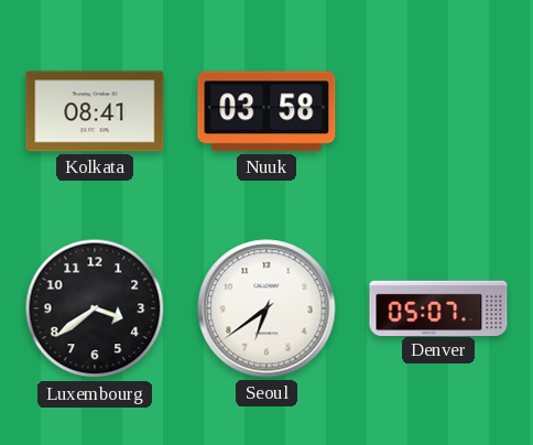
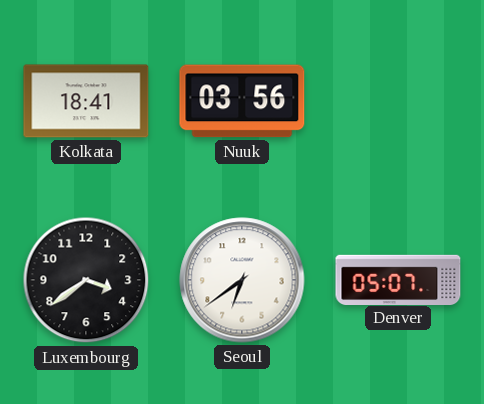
Kolkata: 08:41 -> 18:41 (86, 101)
Nuuk: 03:58 -> 03:56 (242, 101)
